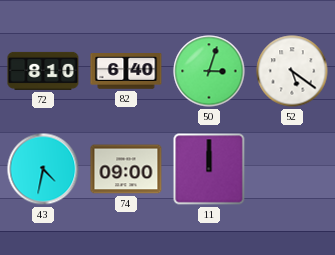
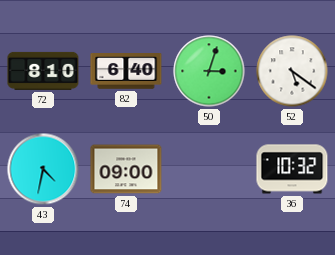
11: 12:00 -> none (209, 169)
36: none -> 10:32 (292, 169)
